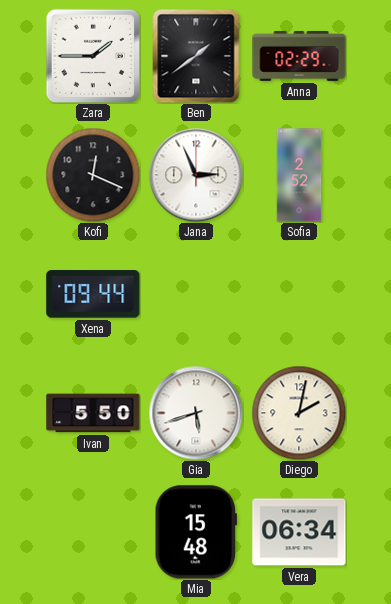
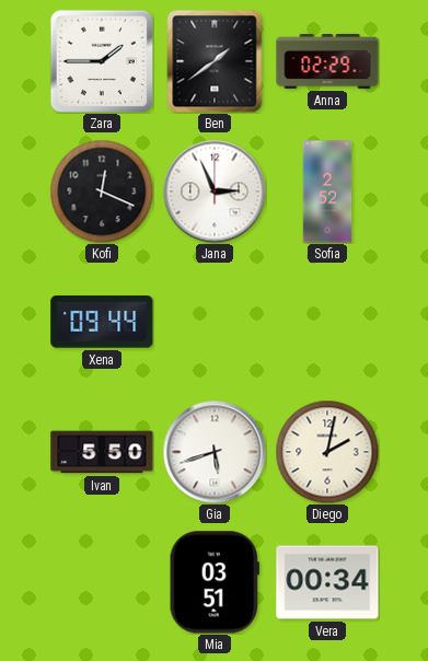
Mia: 15:48 -> 03:51 (215, 582)
Vera: 06:34 -> 00:34 (327, 582)
